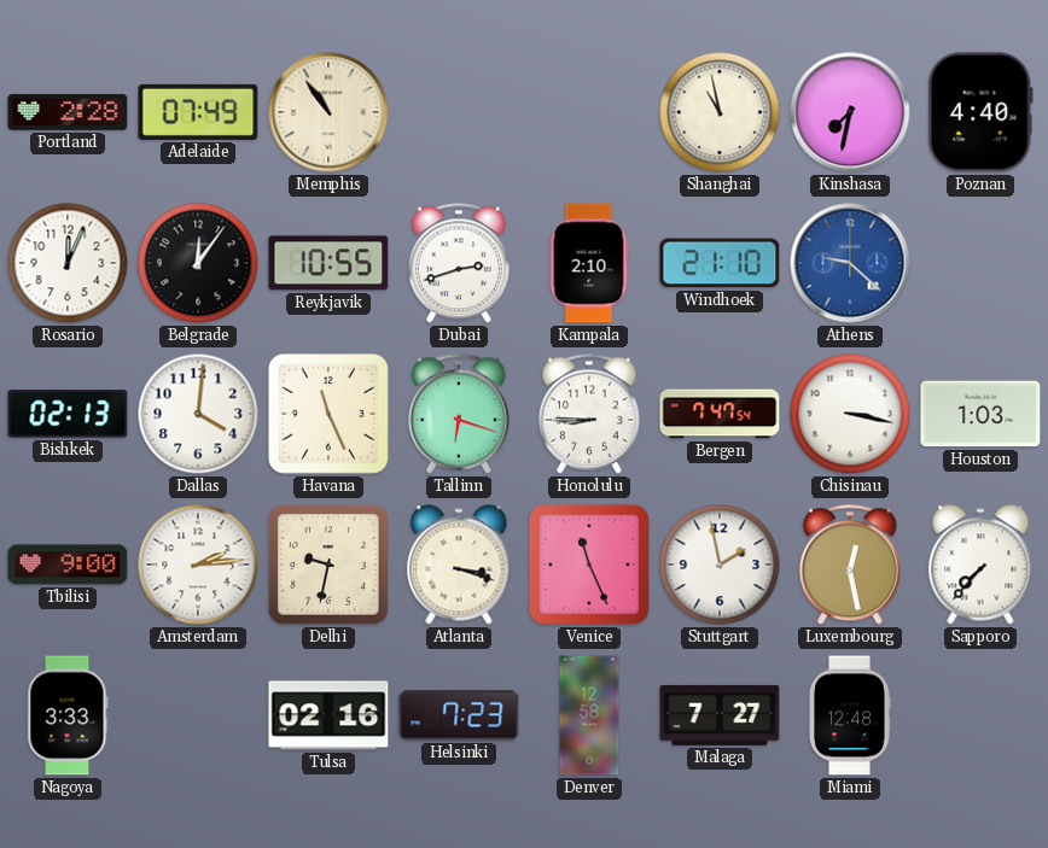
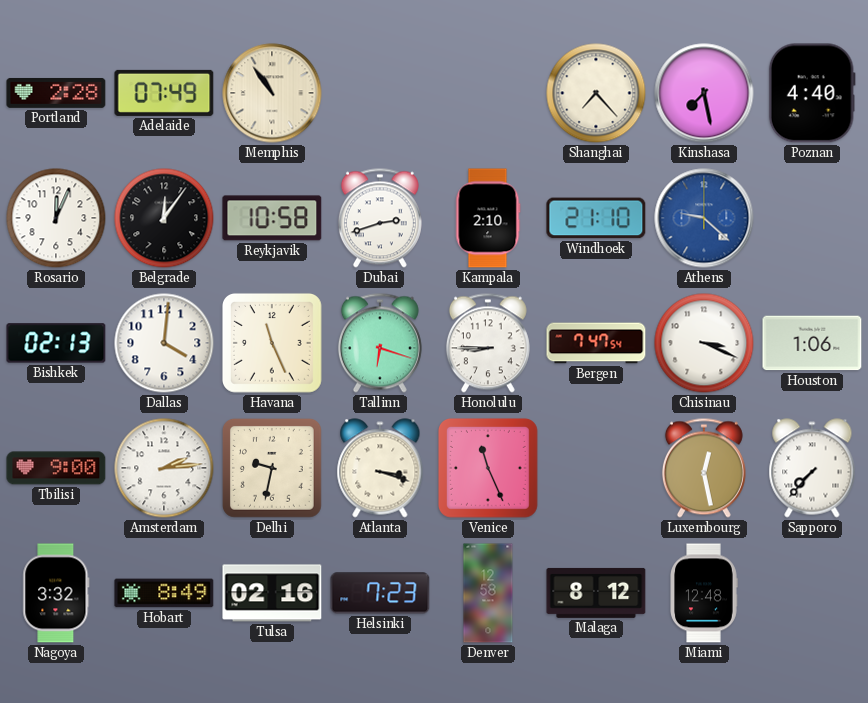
Shanghai: 10:58 -> 7:23 (596, 93)
Kinshasa: 7:32 -> 7:28 (704, 93)
Reykjavik: 10:55 -> 10:58 (272, 218)
Chisinau: 3:17 -> 3:19 (704, 343)
Houston: 1:03 -> 1:06 (812, 343)
Stuttgart: 1:58 -> none (720, 565)
Nagoya: 3:33 -> 3:32 (56, 593)
Hobart: none -> 8:49 (164, 593)
Malaga: 7:27 -> 8:12 (596, 593)
